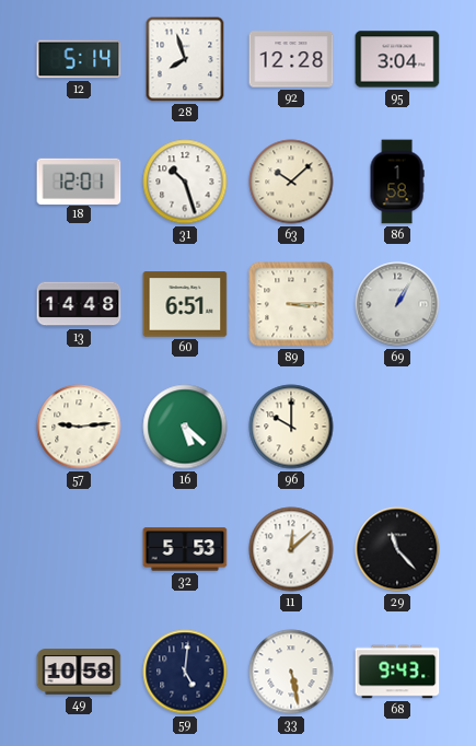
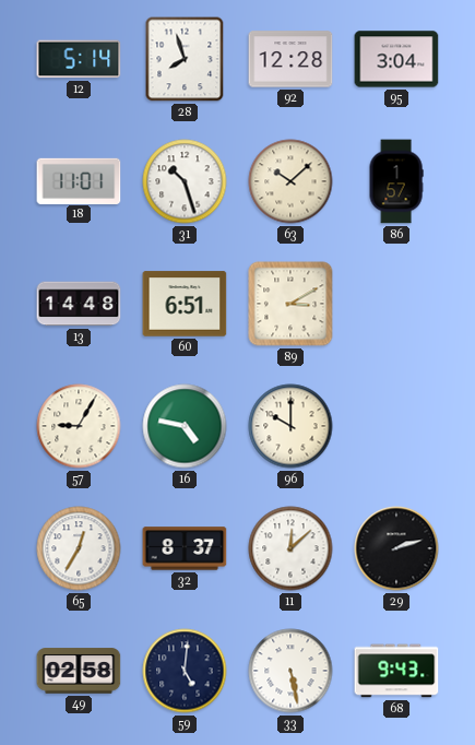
18: 12:01 -> 11:01 (79, 180)
86: 1:58 -> 1:57 (396, 181)
89: 3:15 -> 3:10 (290, 304)
69: 1:05 -> none (397, 304)
57: 9:14 -> 9:05 (79, 426)
16: 5:22 -> 4:47 (185, 426)
65: none -> 12:35 (79, 548)
32: 5:53 -> 8:37 (185, 548)
29: 11:23 -> 2:12 (396, 548)
49: 10:58 -> 02:58 (79, 671)
